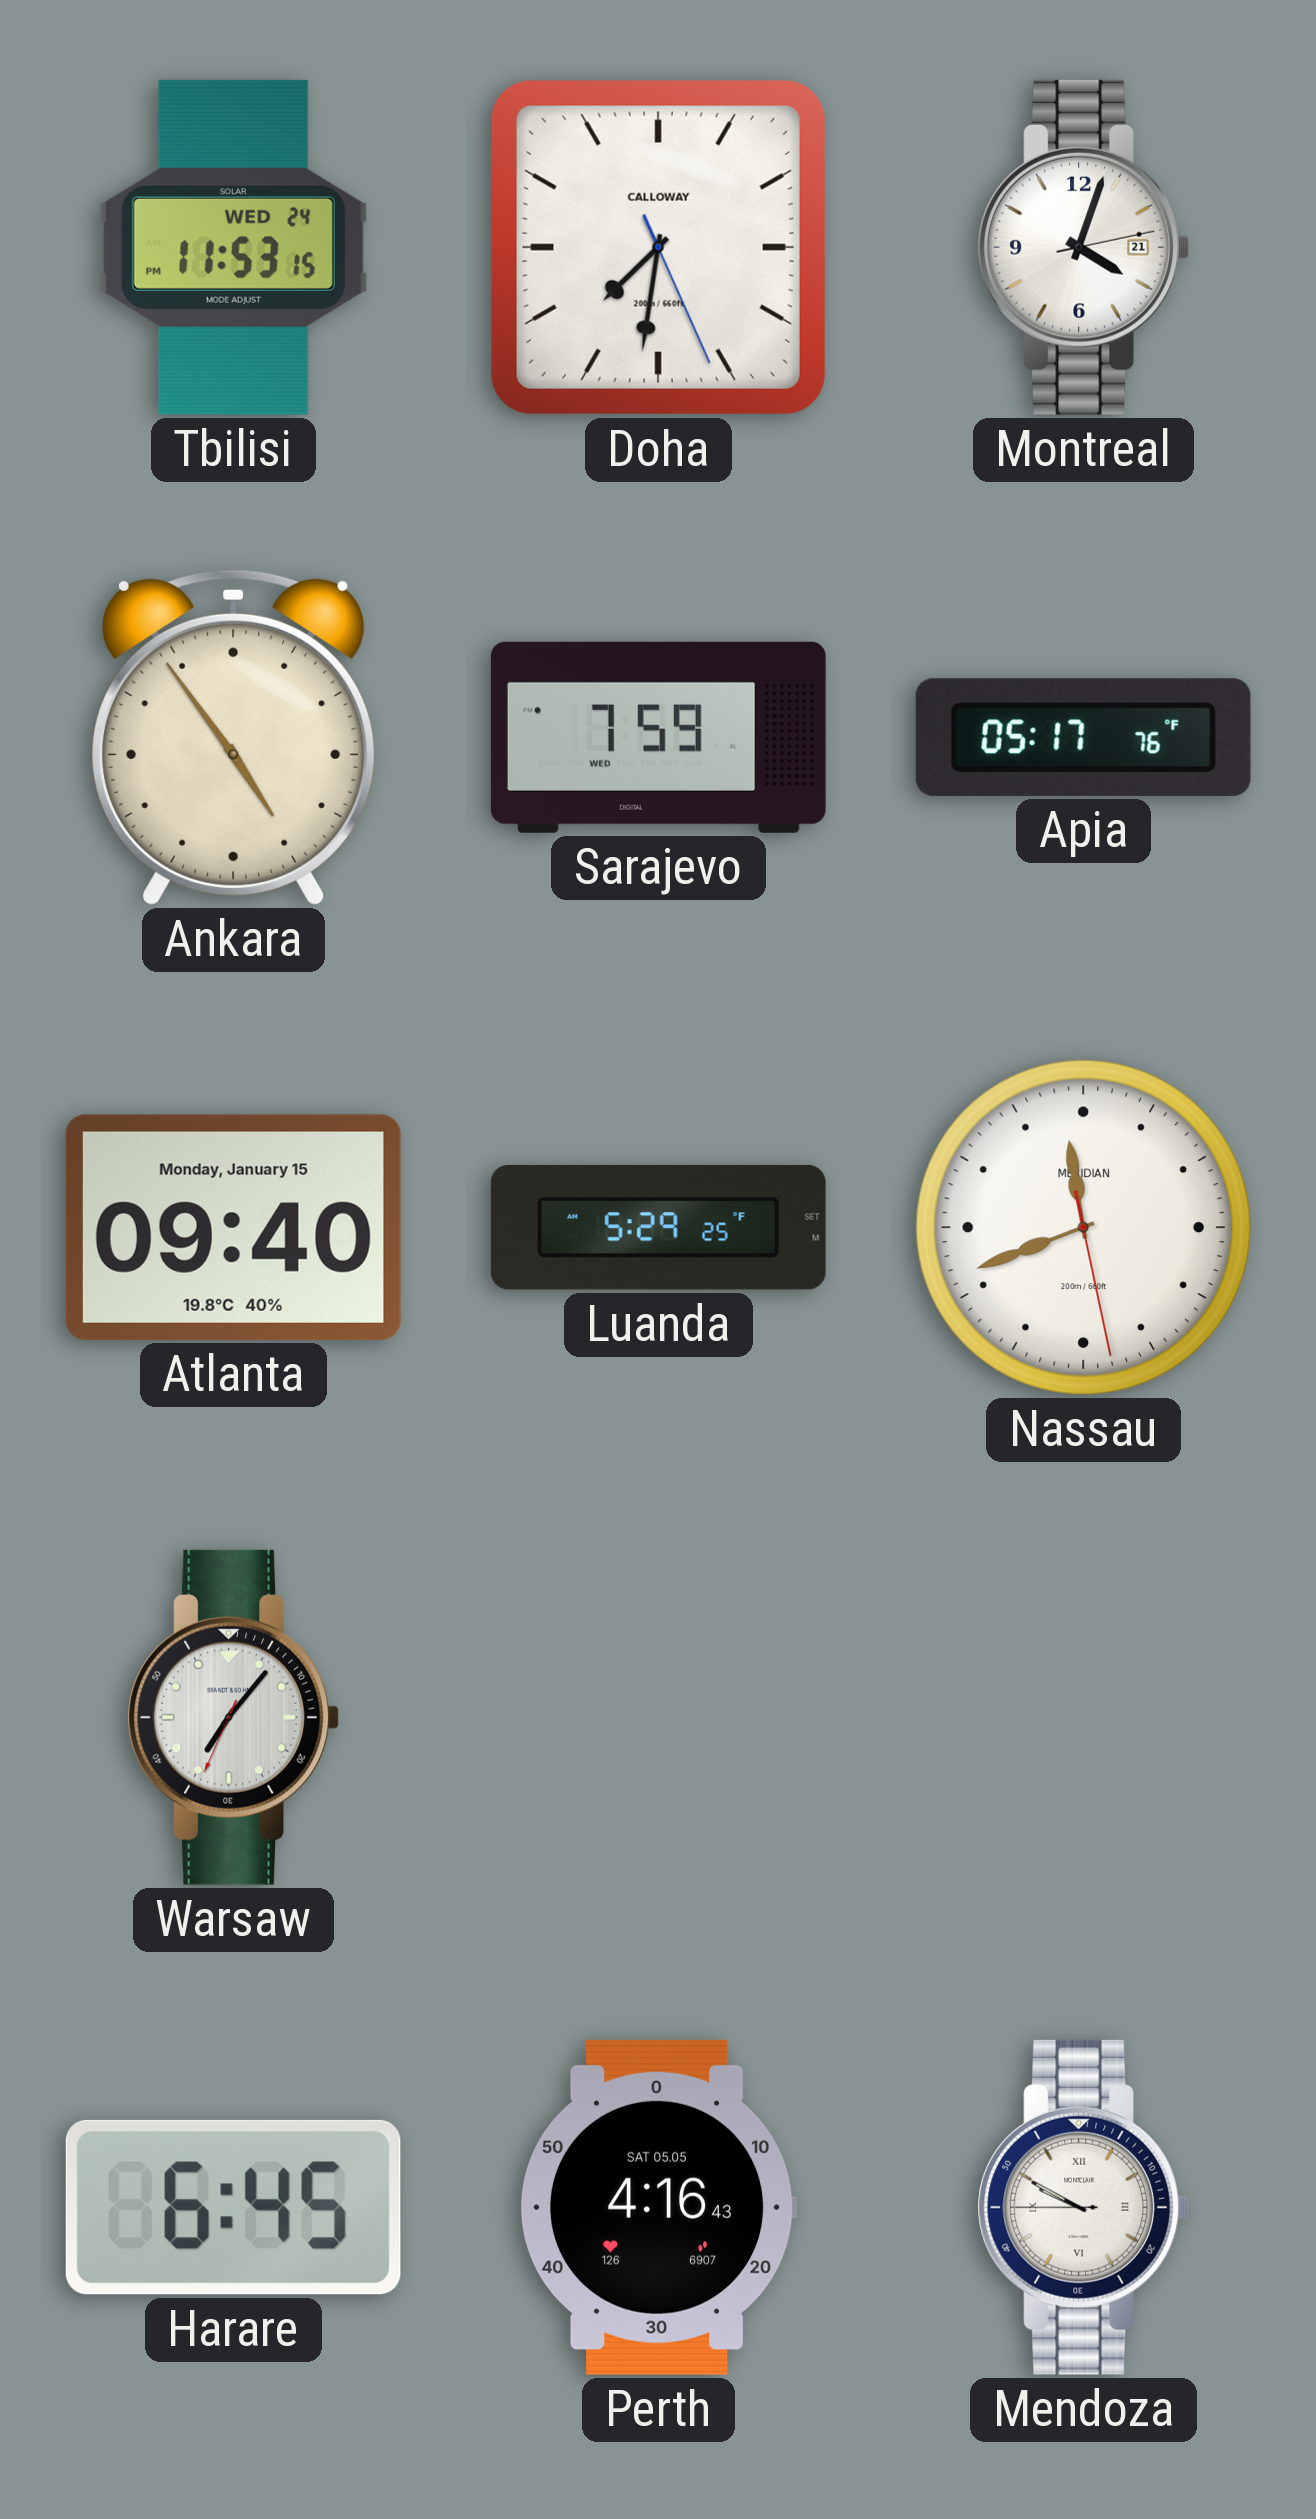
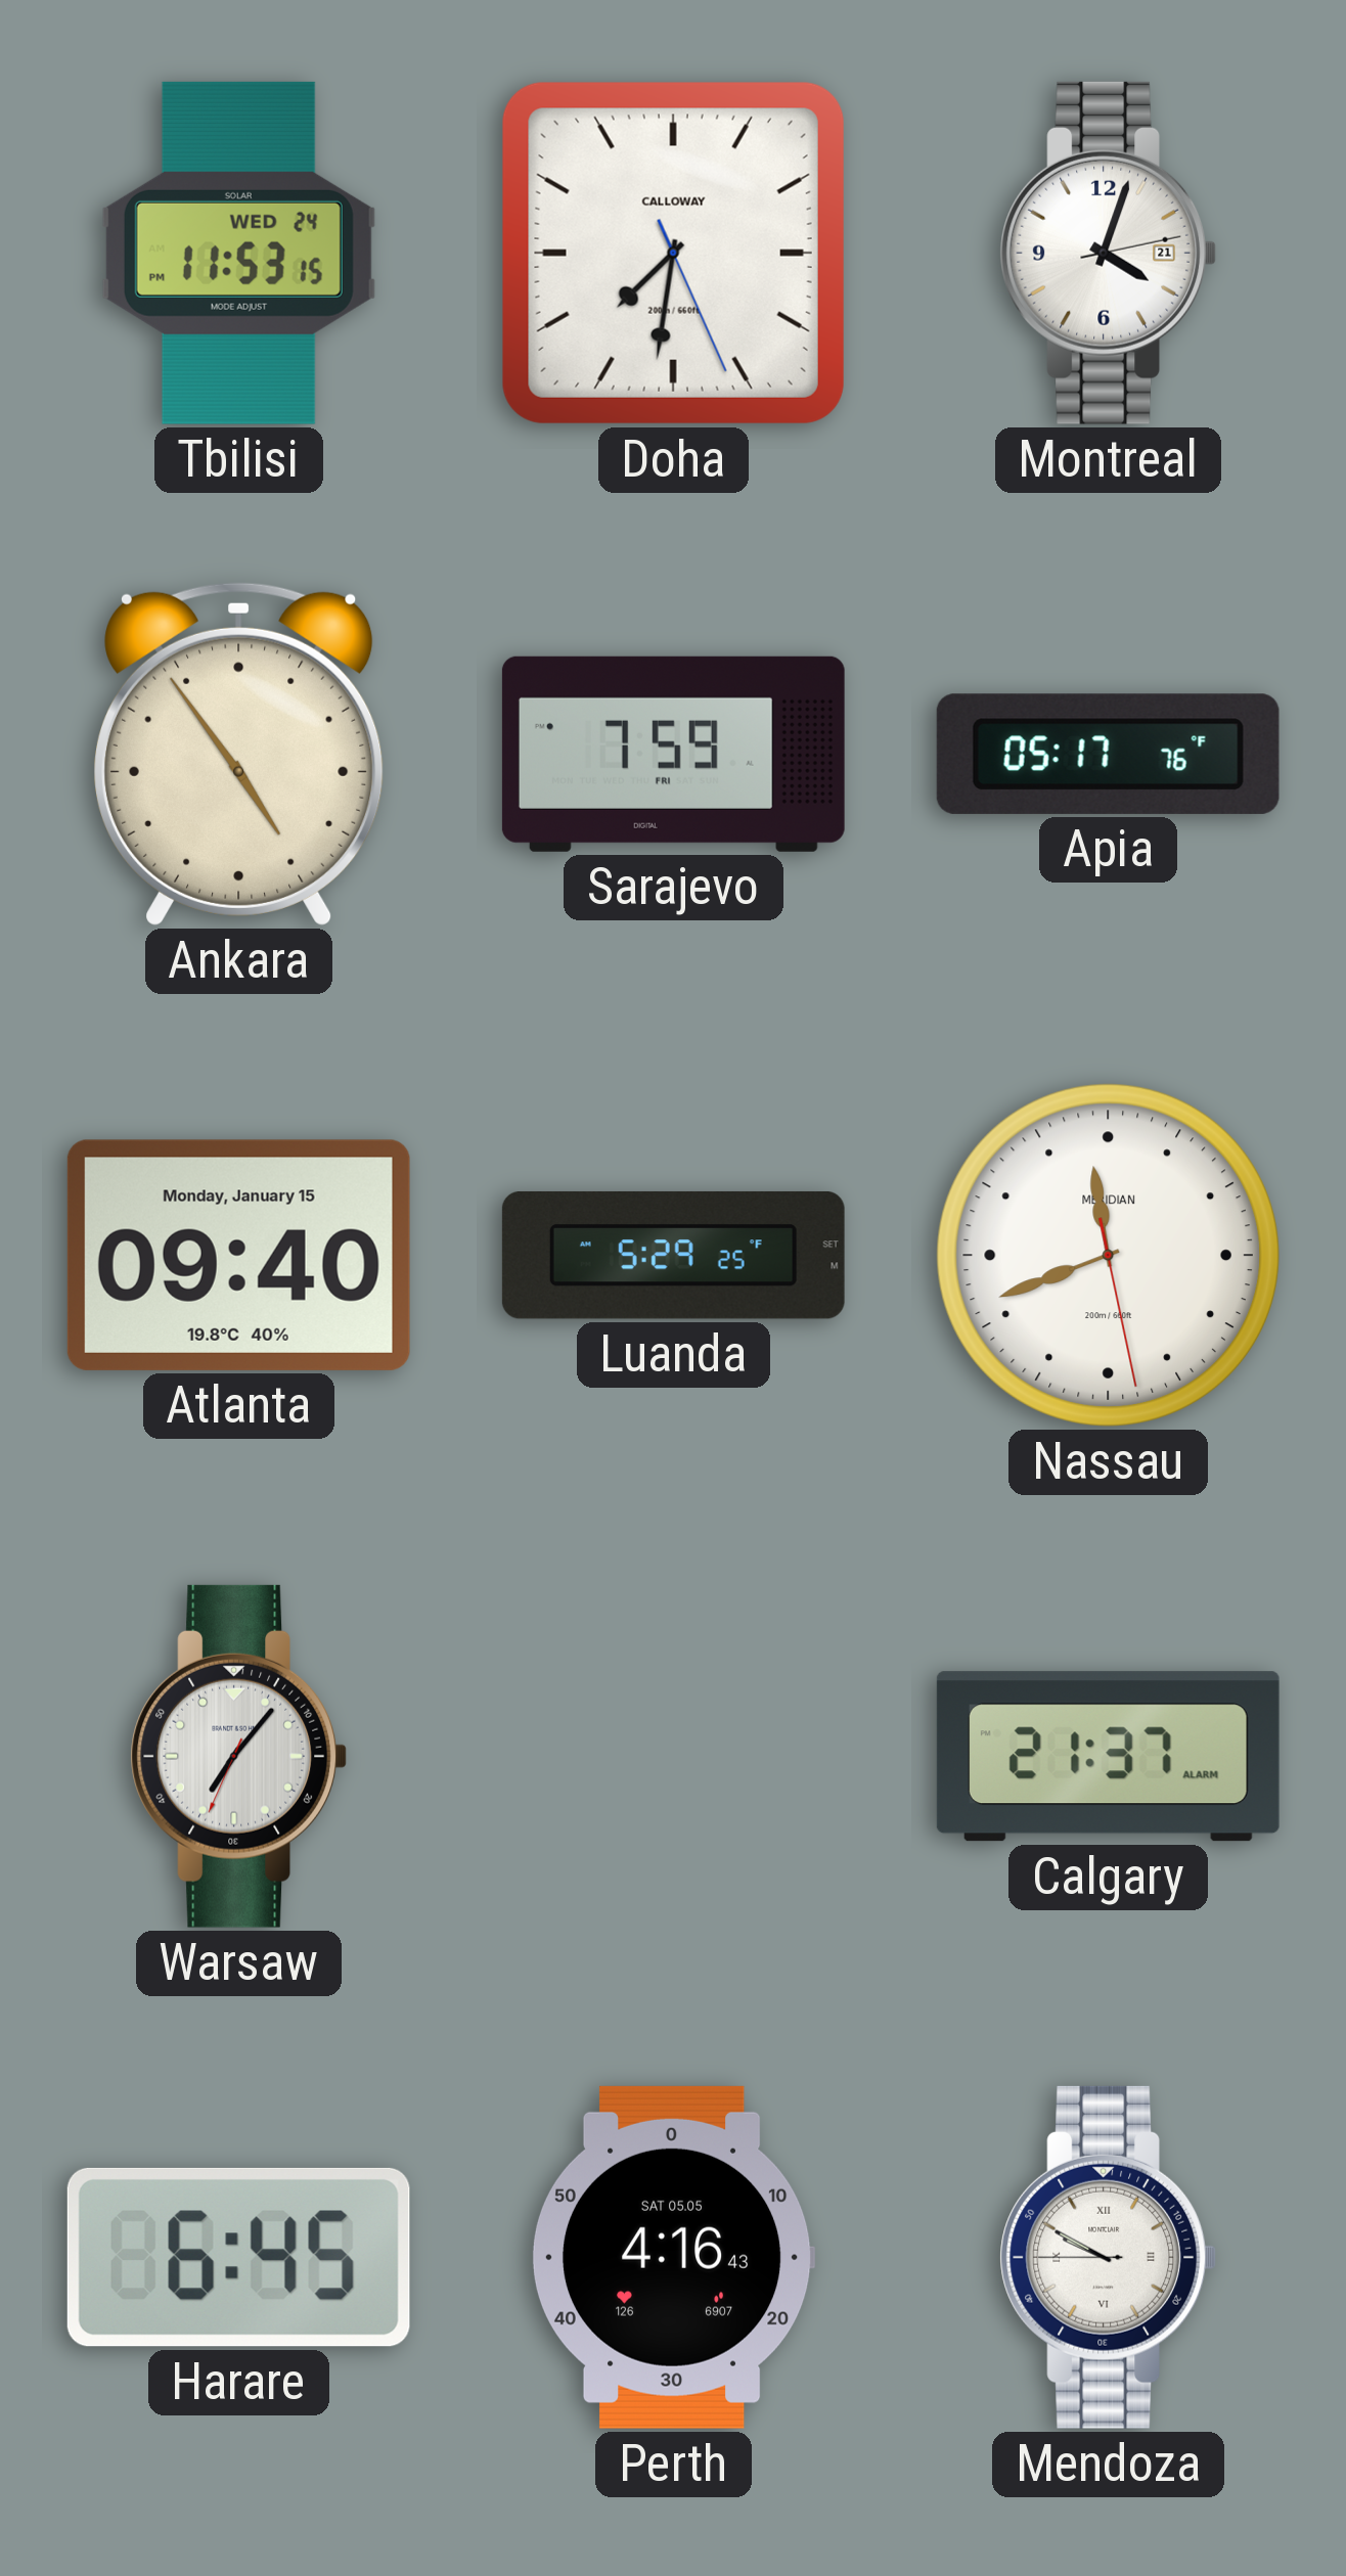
Sarajevo date: WED -> FRI (673, 754)
Calgary: none -> 21:37 (1108, 1757)
